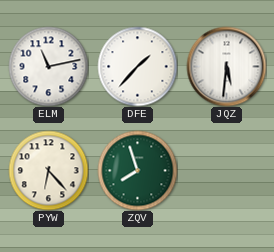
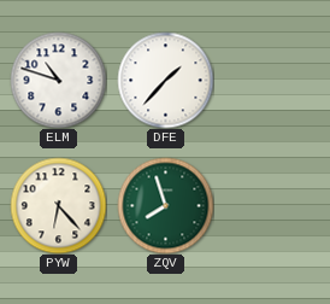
ELM: 11:13 -> 10:48 (58, 80)
JQZ: 5:31 -> none (226, 66)
